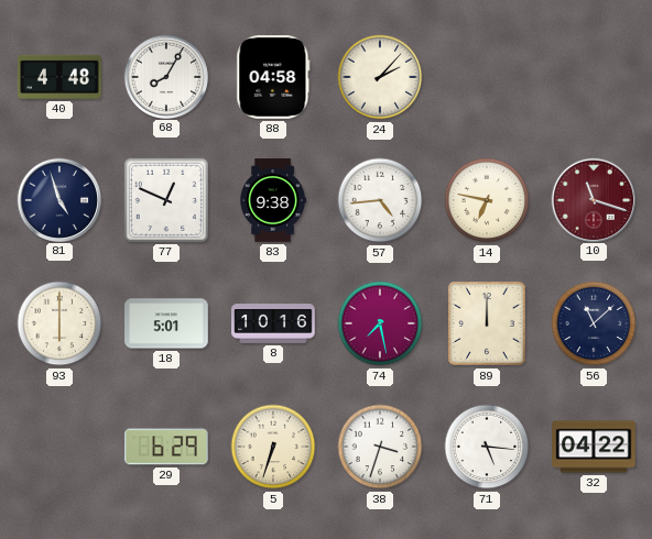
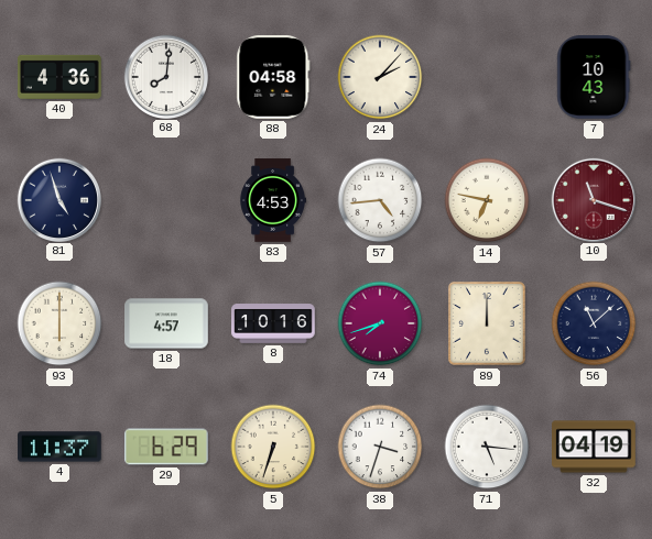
40: 4:48 -> 4:36 (59, 77)
68: 8:05 -> 8:01 (165, 76)
7: none -> 10:43 (594, 78)
77: 12:49 -> none (166, 200)
83: 9:38 -> 4:53 (272, 200)
18: 5:01 -> 4:57 (166, 323)
74: 7:28 -> 7:42 (380, 323)
4: none -> 11:37 (59, 447)
32: 04:22 -> 04:19 (594, 447)
